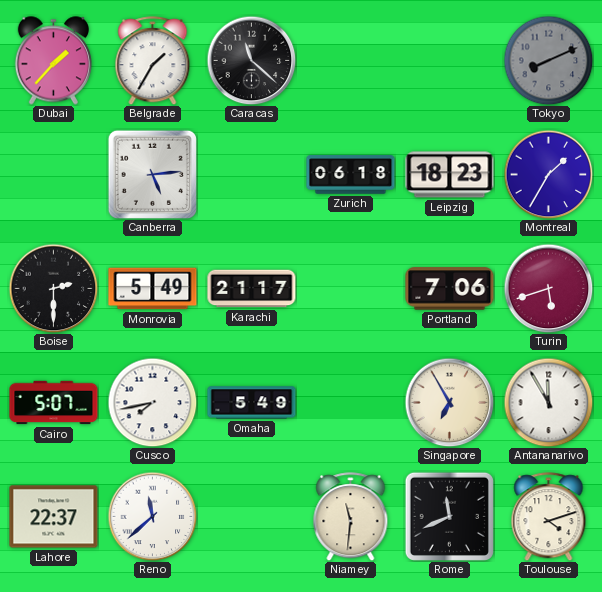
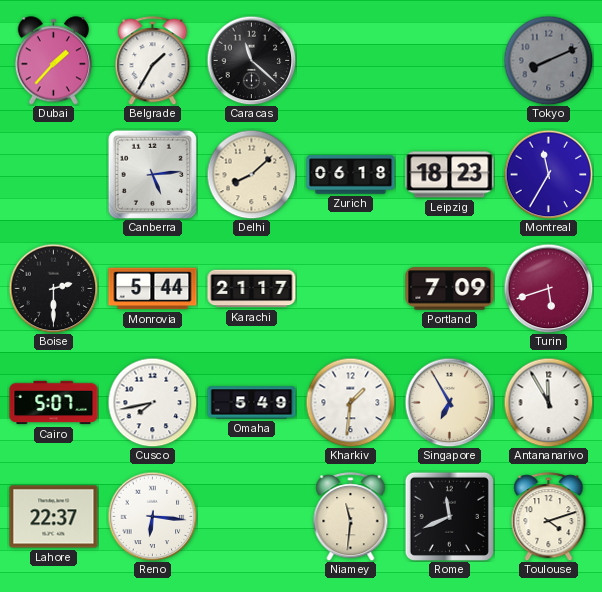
Delhi: none -> 8:08 (251, 174)
Montreal: 1:35 -> 11:35 (548, 174)
Monrovia: 5:49 -> 5:44 (153, 289)
Portland: 7:06 -> 7:09 (450, 289)
Kharkiv: none -> 1:31 (350, 402)
Reno: 11:38 -> 6:16 (152, 516)
